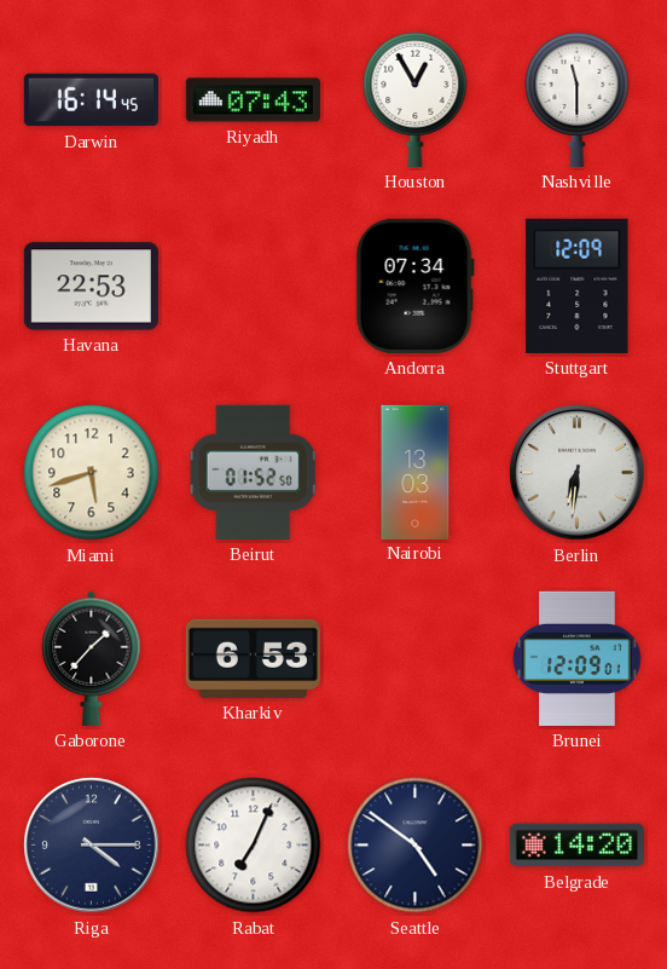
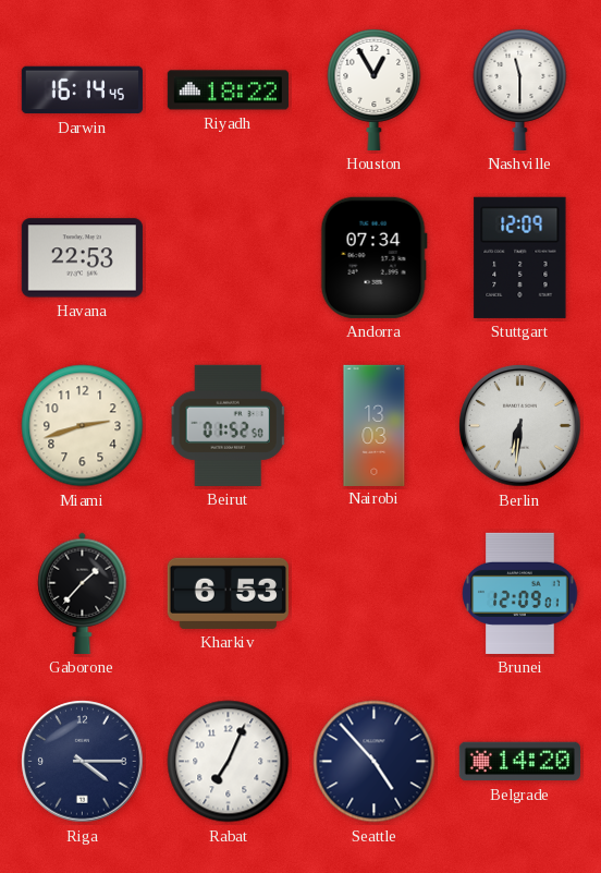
Riyadh: 07:43 -> 18:22 (228, 90)
Miami: 5:42 -> 2:42 (83, 426)
Seattle: 4:51 -> 4:53 (375, 762)
